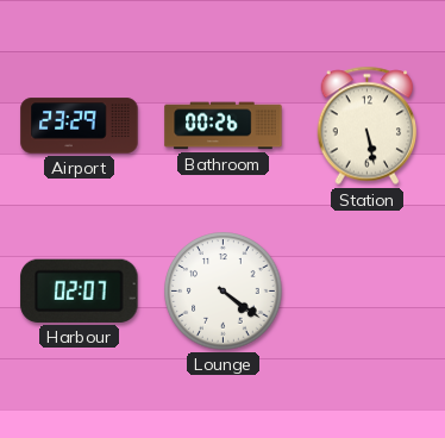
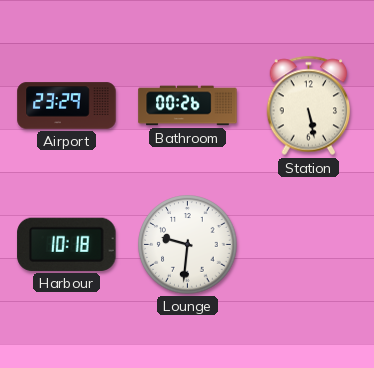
Harbour: 02:07 -> 10:18 (67, 244)
Lounge: 4:21 -> 9:31 (188, 245)
